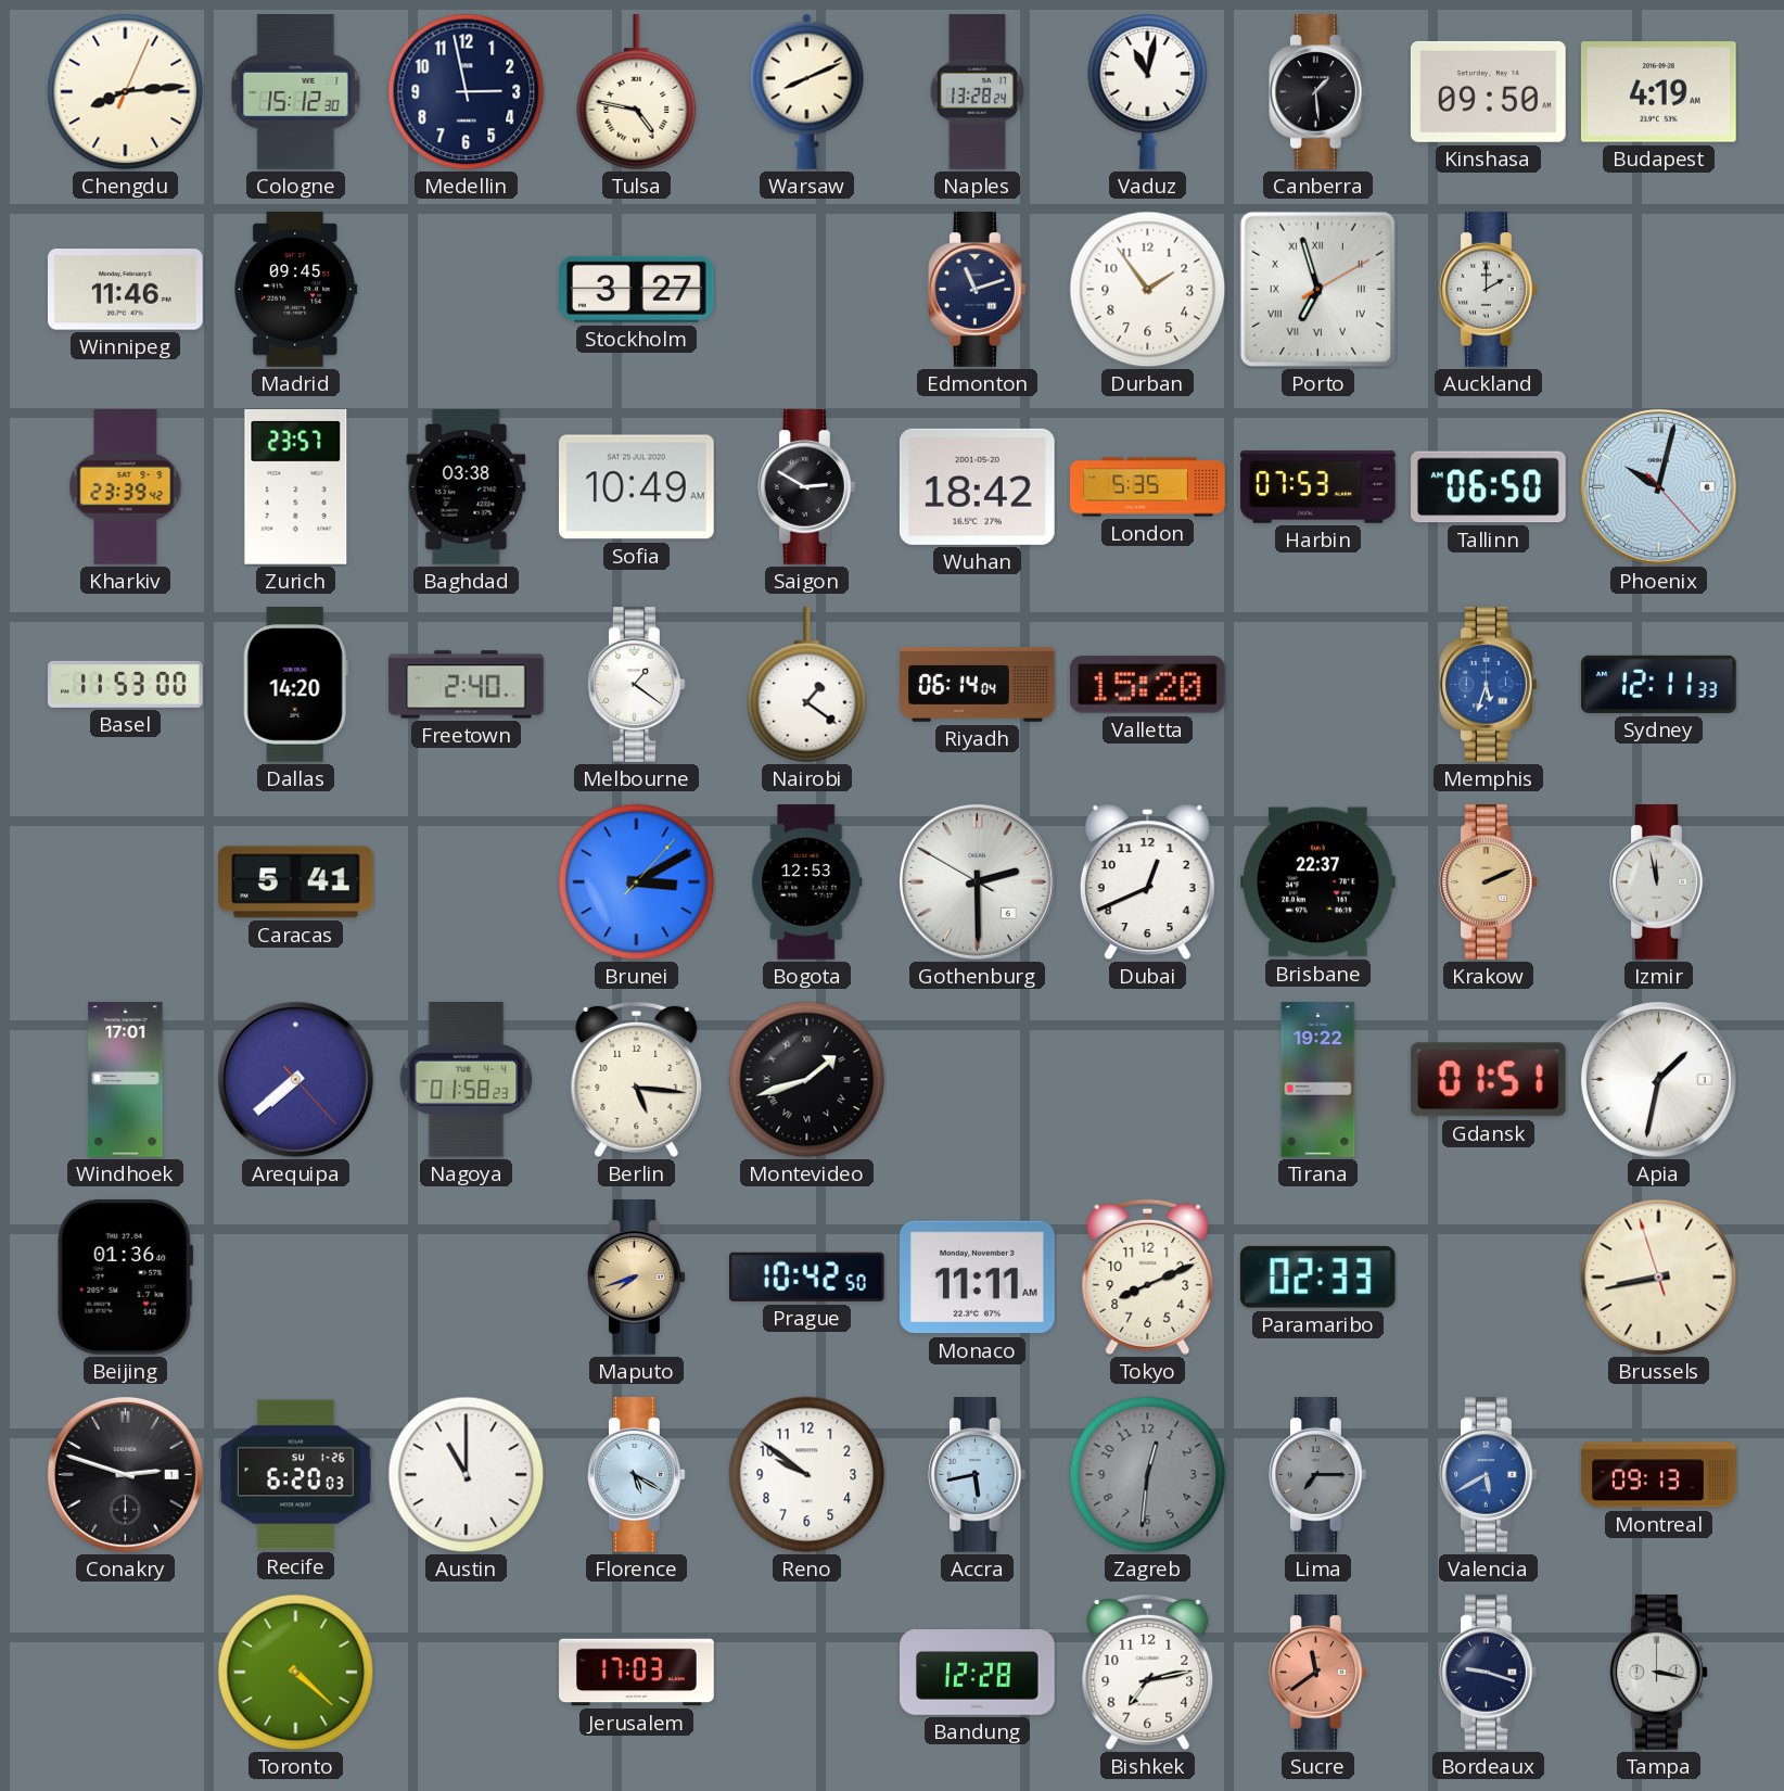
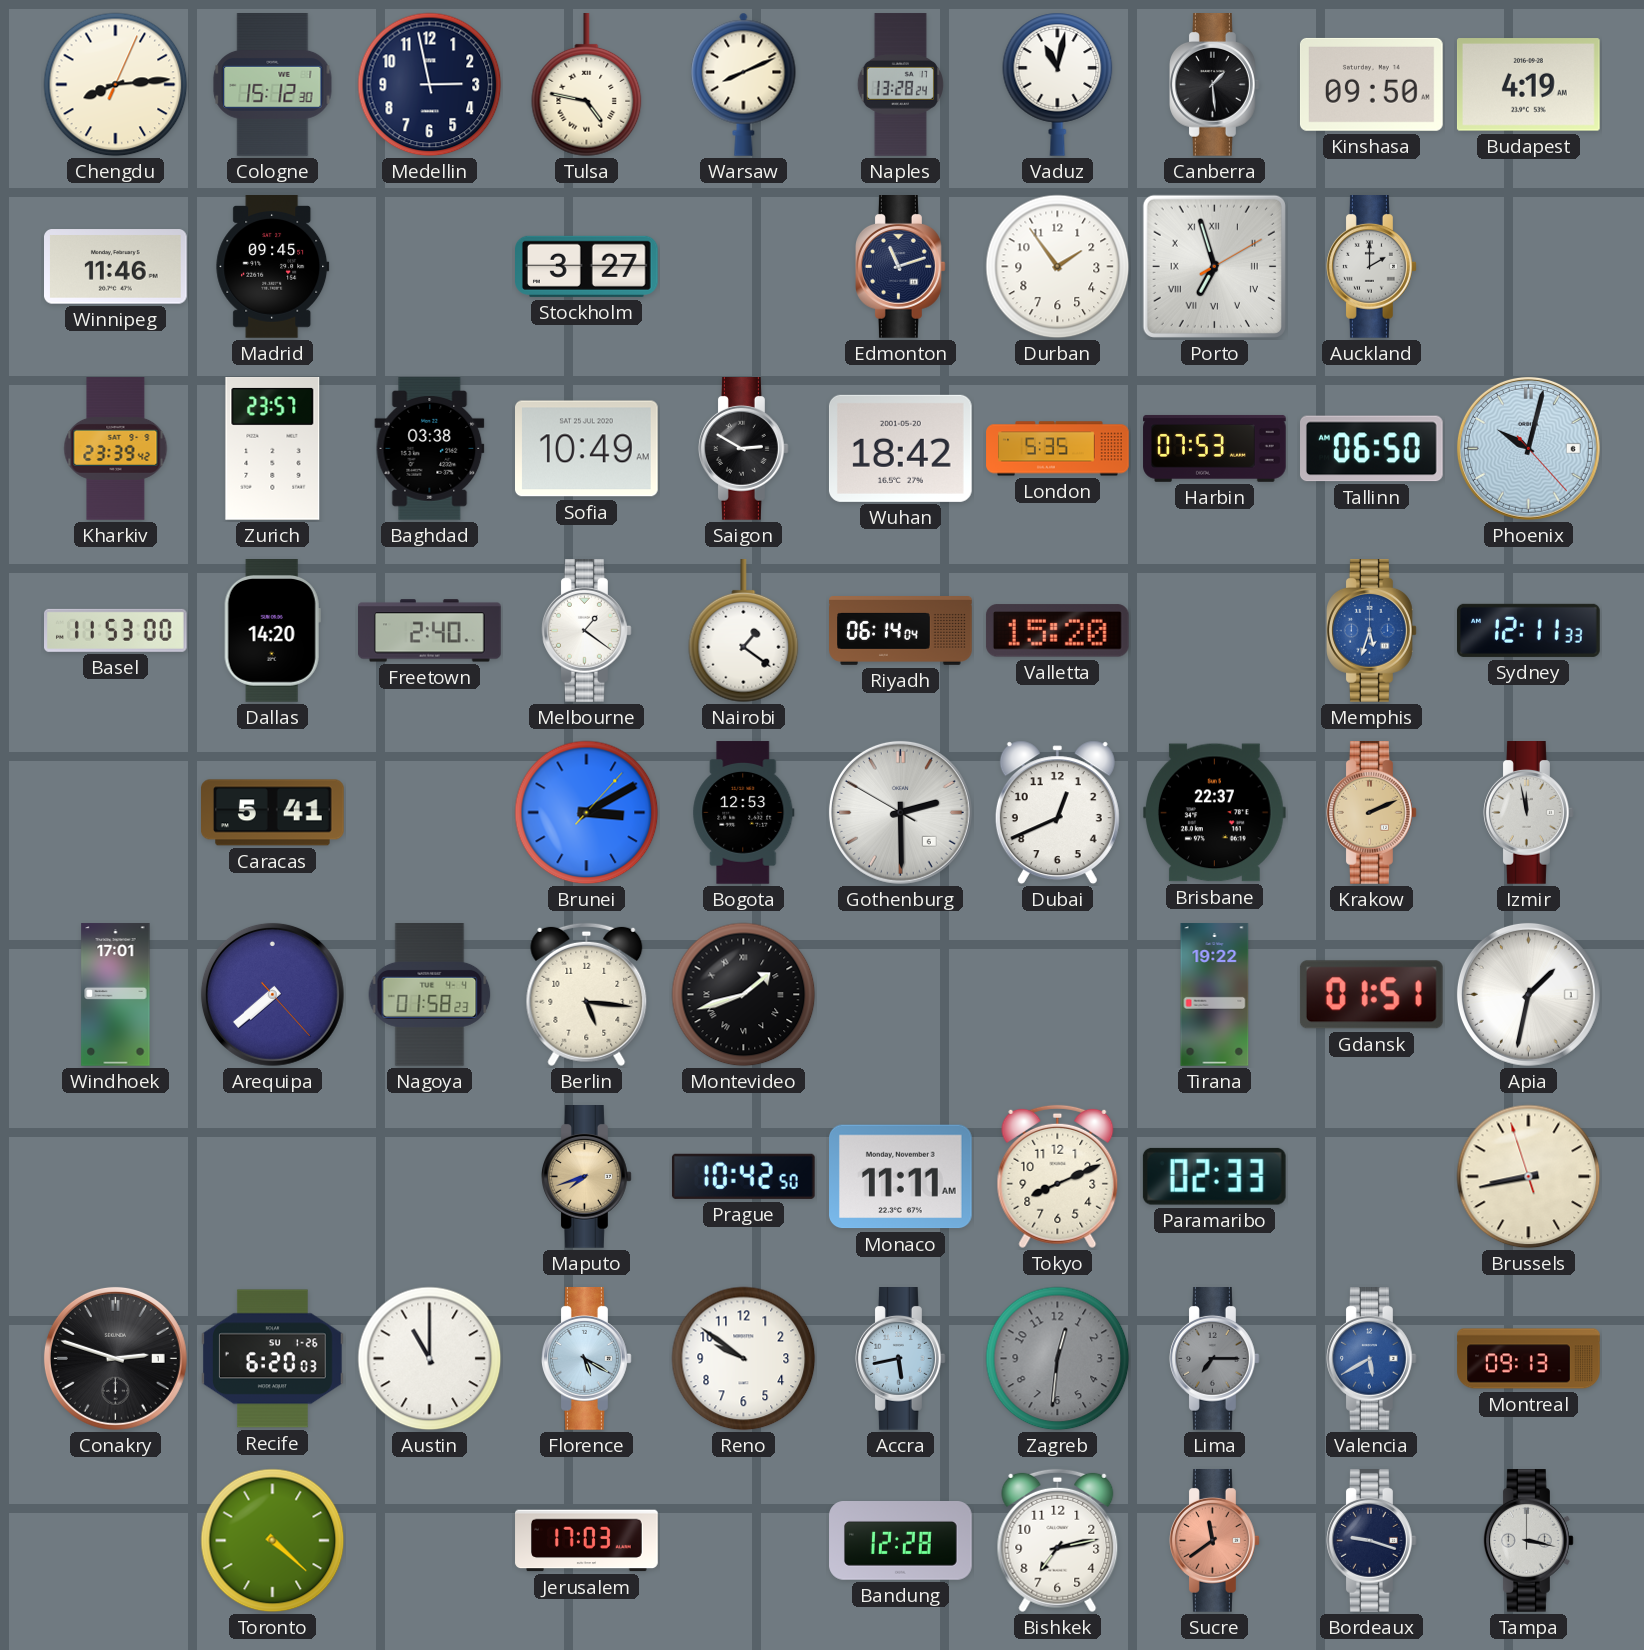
Beijing: 01:36 -> none (125, 1276)
